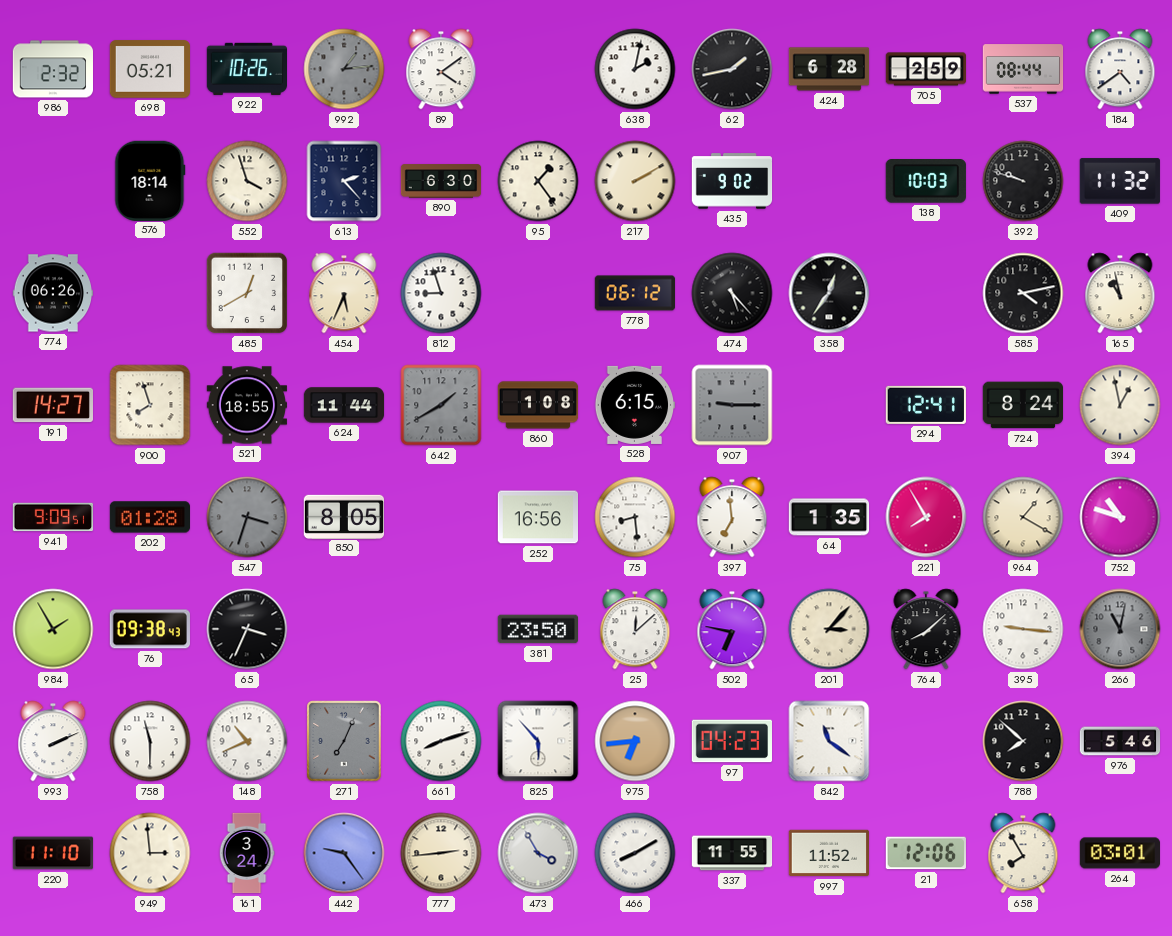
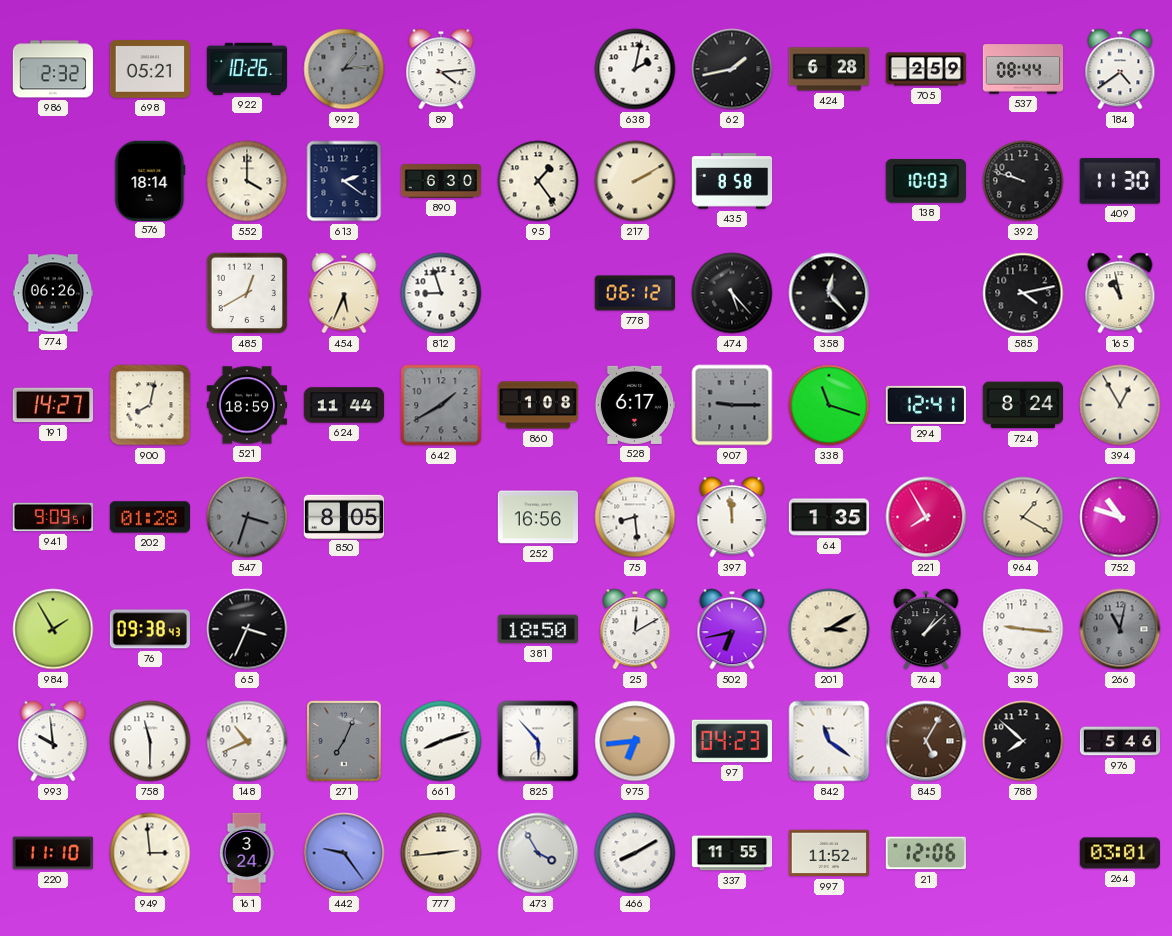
89: 4:09 -> 4:14 (441, 69)
552: 3:57 -> 4:00 (247, 181)
613: 2:23 -> 2:21 (344, 181)
435: 9:02 -> 8:58 (732, 181)
409: 11:32 -> 11:30 (1120, 181)
358: 12:36 -> 12:23 (829, 293)
900: 7:57 -> 8:02 (150, 405)
521: 18:55 -> 18:59 (246, 405)
528: 6:15 -> 6:17 (634, 405)
338: none -> 11:18 (829, 405)
394: 12:58 -> 12:55 (1120, 405)
397: 6:59 -> 11:59 (732, 517)
381: 23:50 -> 18:50 (537, 629)
25: 12:08 -> 12:10 (635, 629)
502: 6:47 -> 6:43 (732, 629)
201: 3:07 -> 3:10 (829, 629)
764: 8:08 -> 1:08 (926, 629)
993: 2:11 -> 9:59 (53, 741)
845: none -> 5:05 (926, 741)
658: 7:55 -> none (1023, 853)
